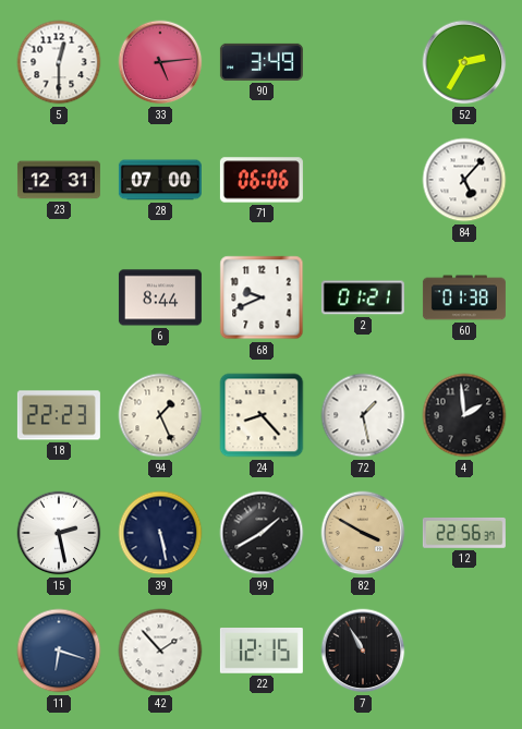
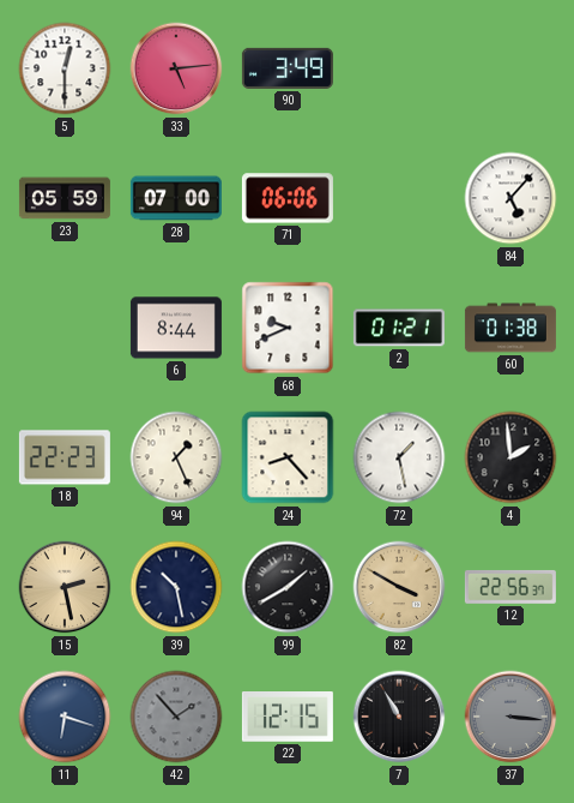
52: 2:35 -> none (464, 62)
23: 12:31 -> 05:59 (65, 198)
15 dial: white -> champagne (65, 587)
39: 5:28 -> 10:28 (176, 587)
42 dial: white -> grey (176, 717)
37: none -> 3:16 (510, 717)
